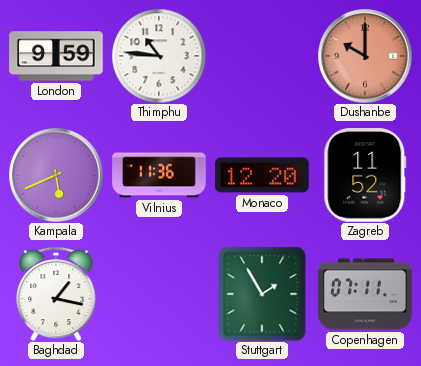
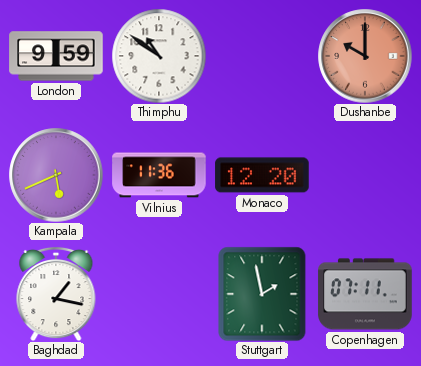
Thimphu: 10:46 -> 10:51 (159, 56)
Zagreb: 11:52 -> none (365, 175)
Stuttgart: 1:55 -> 1:58 (262, 294)
